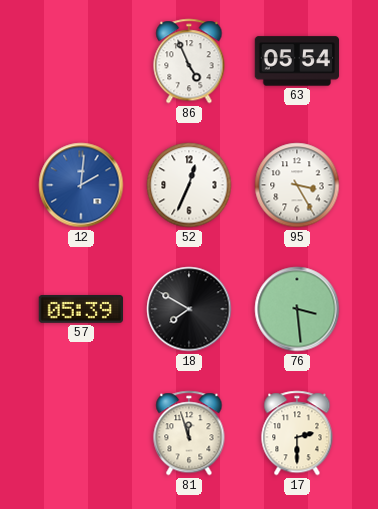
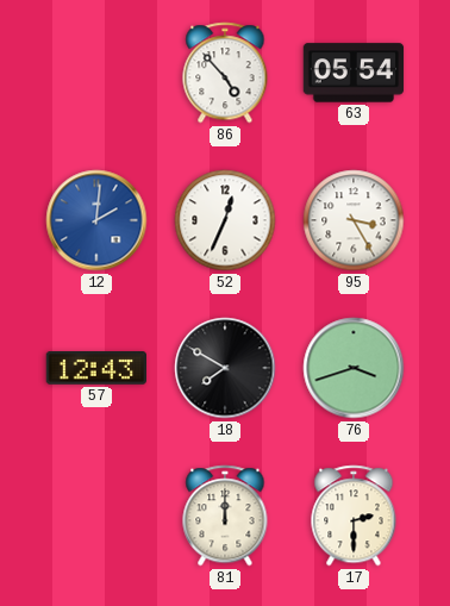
86: 4:56 -> 4:53 (225, 73)
57: 05:39 -> 12:43 (95, 369)
76: 3:29 -> 3:42 (354, 368)
81: 11:57 -> 12:00 (225, 516)
